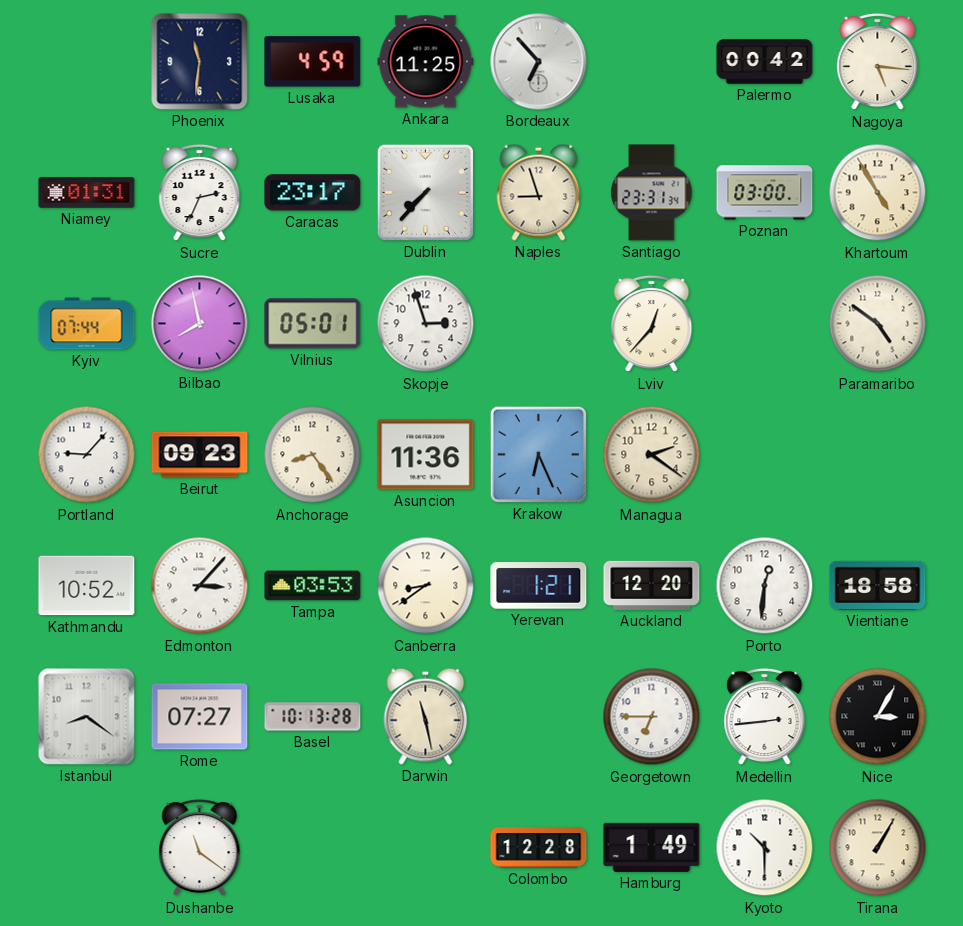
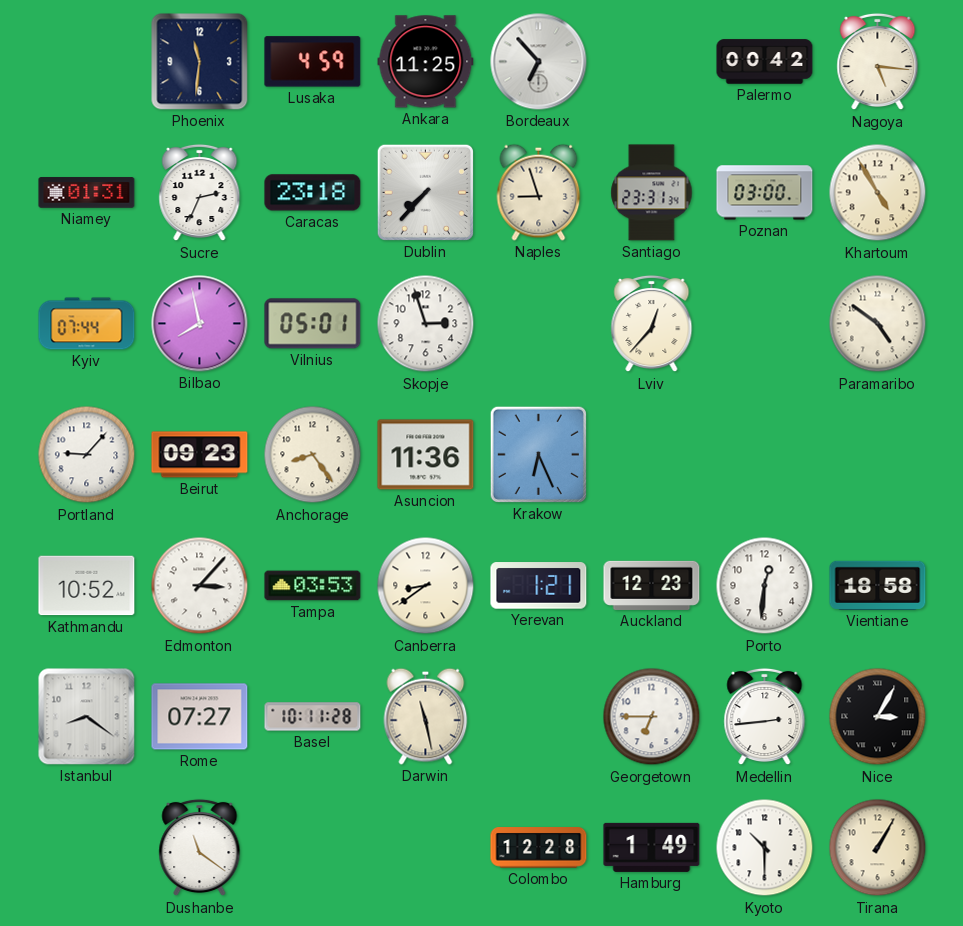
Caracas: 23:17 -> 23:18 (313, 193)
Managua: 2:21 -> none (652, 455)
Auckland: 12:20 -> 12:23 (652, 585)
Basel: 10:13 -> 10:11 (313, 717)
